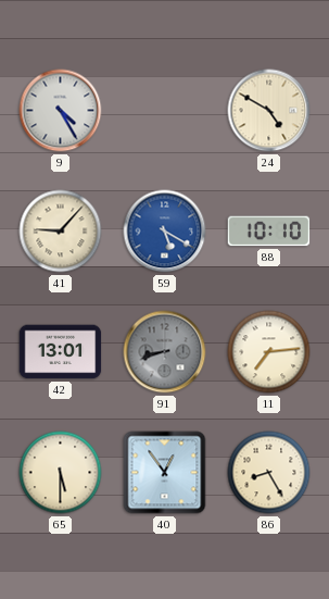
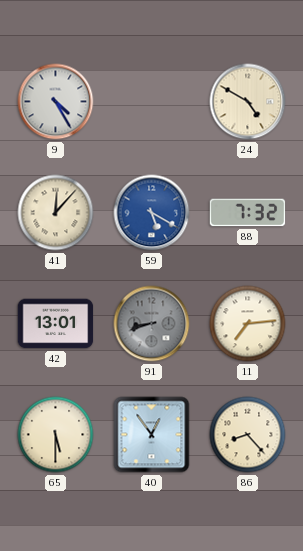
41: 9:07 -> 12:07 (56, 213)
88: 10:10 -> 7:32 (248, 213)
86: 8:25 -> 8:23 (248, 435)
